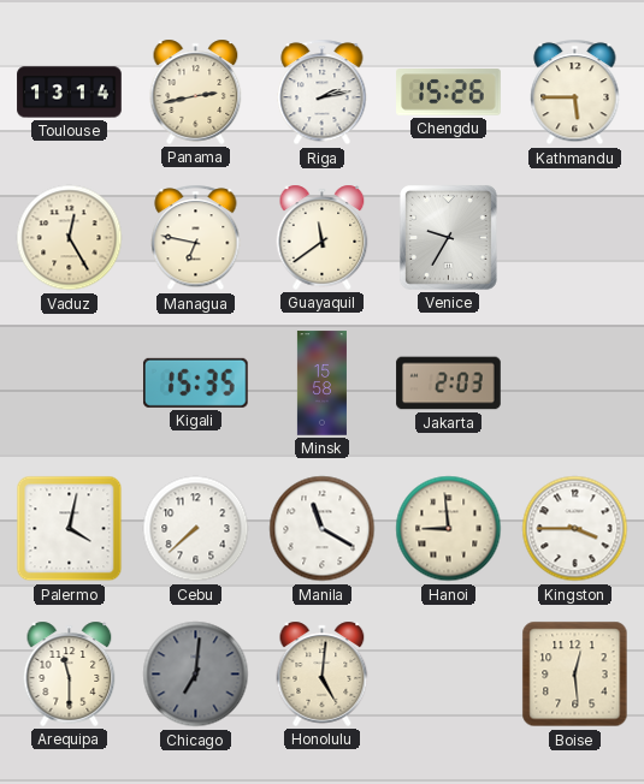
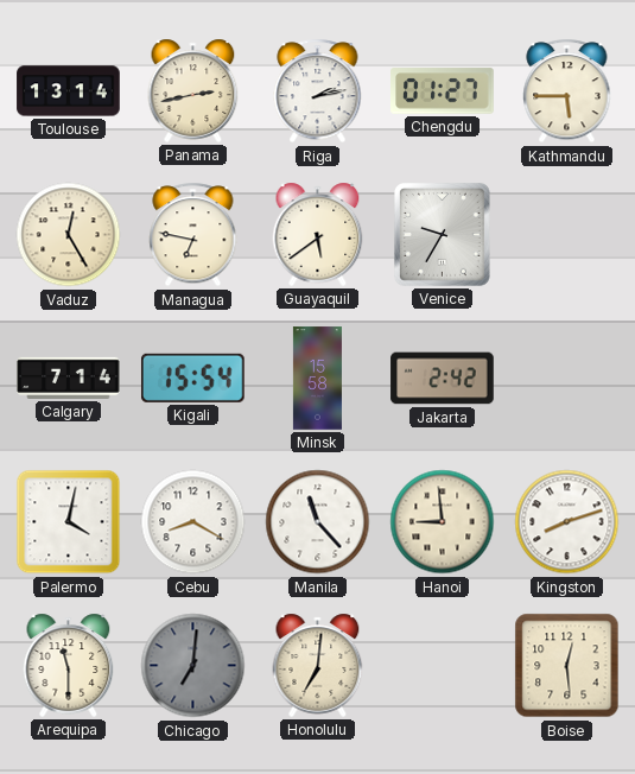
Chengdu: 15:26 -> 01:27 (443, 91)
Guayaquil: 11:39 -> 5:39 (318, 234)
Calgary: none -> 7:14 (69, 378)
Kigali: 15:35 -> 15:54 (192, 378)
Jakarta: 2:03 -> 2:42 (443, 379)
Cebu: 7:38 -> 8:20 (193, 522)
Manila: 11:20 -> 11:23 (318, 522)
Kingston: 3:45 -> 8:12 (567, 522)
Honolulu: 5:01 -> 7:01 (318, 665)
